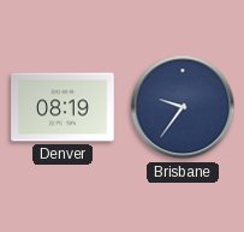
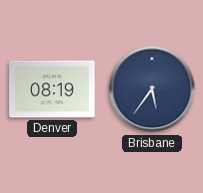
Brisbane: 9:36 -> 5:36 (152, 89)
